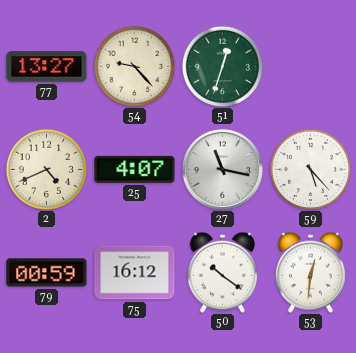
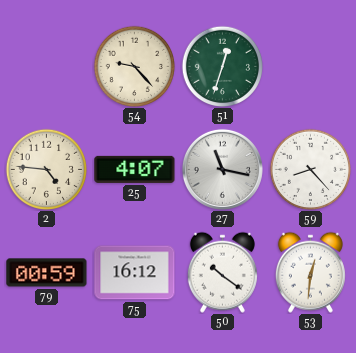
77: 13:27 -> none (47, 67)
2: 4:41 -> 4:46 (46, 169)
59: 5:23 -> 8:23 (310, 169)
